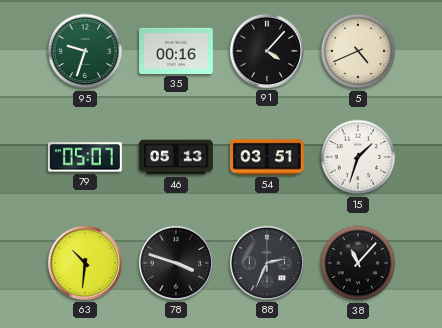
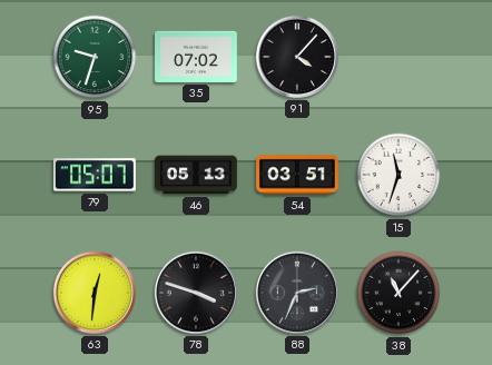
35: 00:16 -> 07:02 (197, 57)
5: 4:41 -> none (358, 51)
15: 1:33 -> 11:33 (398, 175)
63: 10:31 -> 12:31 (95, 293)
